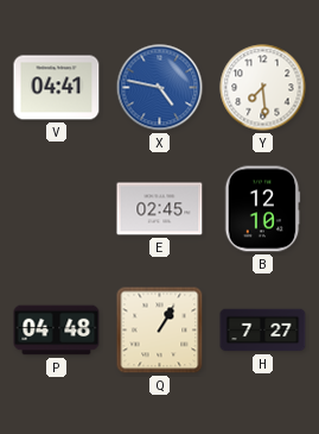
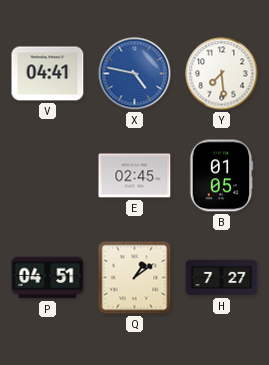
B: 12:10 -> 01:05 (221, 176)
P: 04:48 -> 04:51 (48, 278)
Q: 1:05 -> 1:09 (135, 278)
